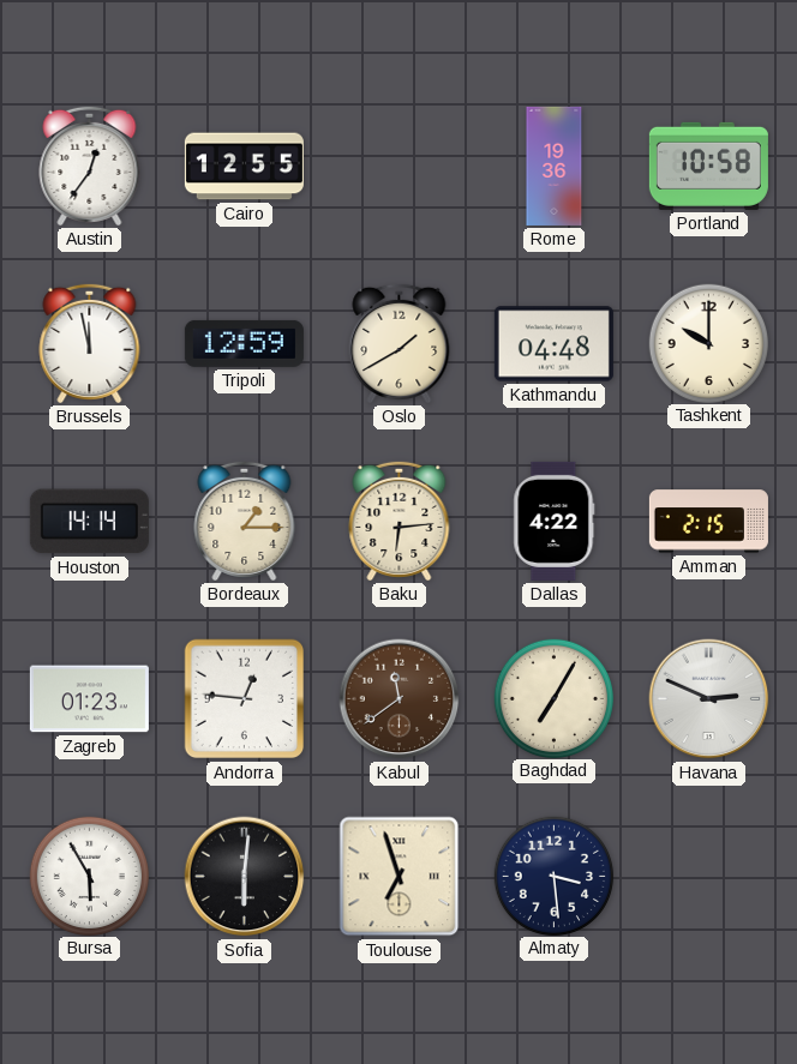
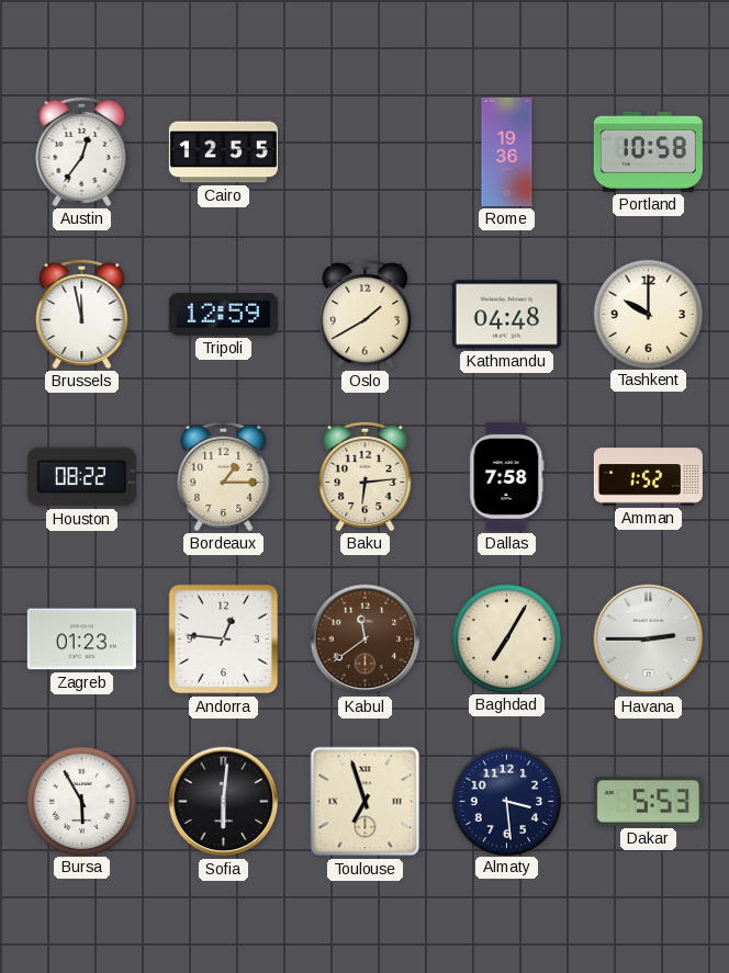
Houston: 14:14 -> 08:22 (81, 477)
Dallas: 4:22 -> 7:58 (507, 476)
Amman: 2:15 -> 1:52 (648, 477)
Havana: 2:49 -> 2:45 (649, 640)
Dakar: none -> 5:53 (648, 802)
